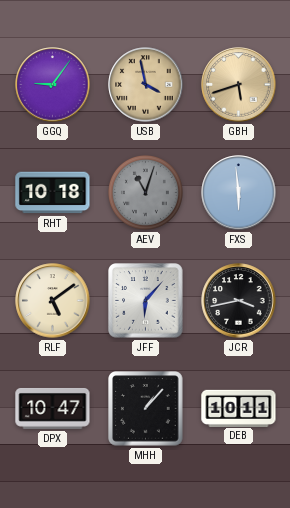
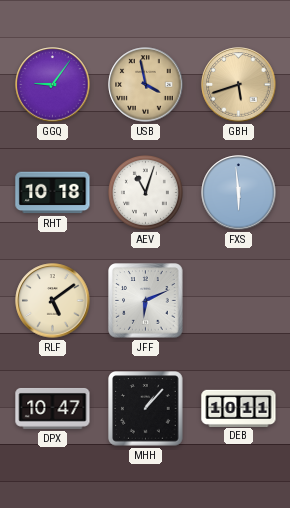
AEV dial: grey -> white (145, 192)
JFF: 6:07 -> 6:11 (146, 301)
JCR: 3:43 -> none (239, 301)
